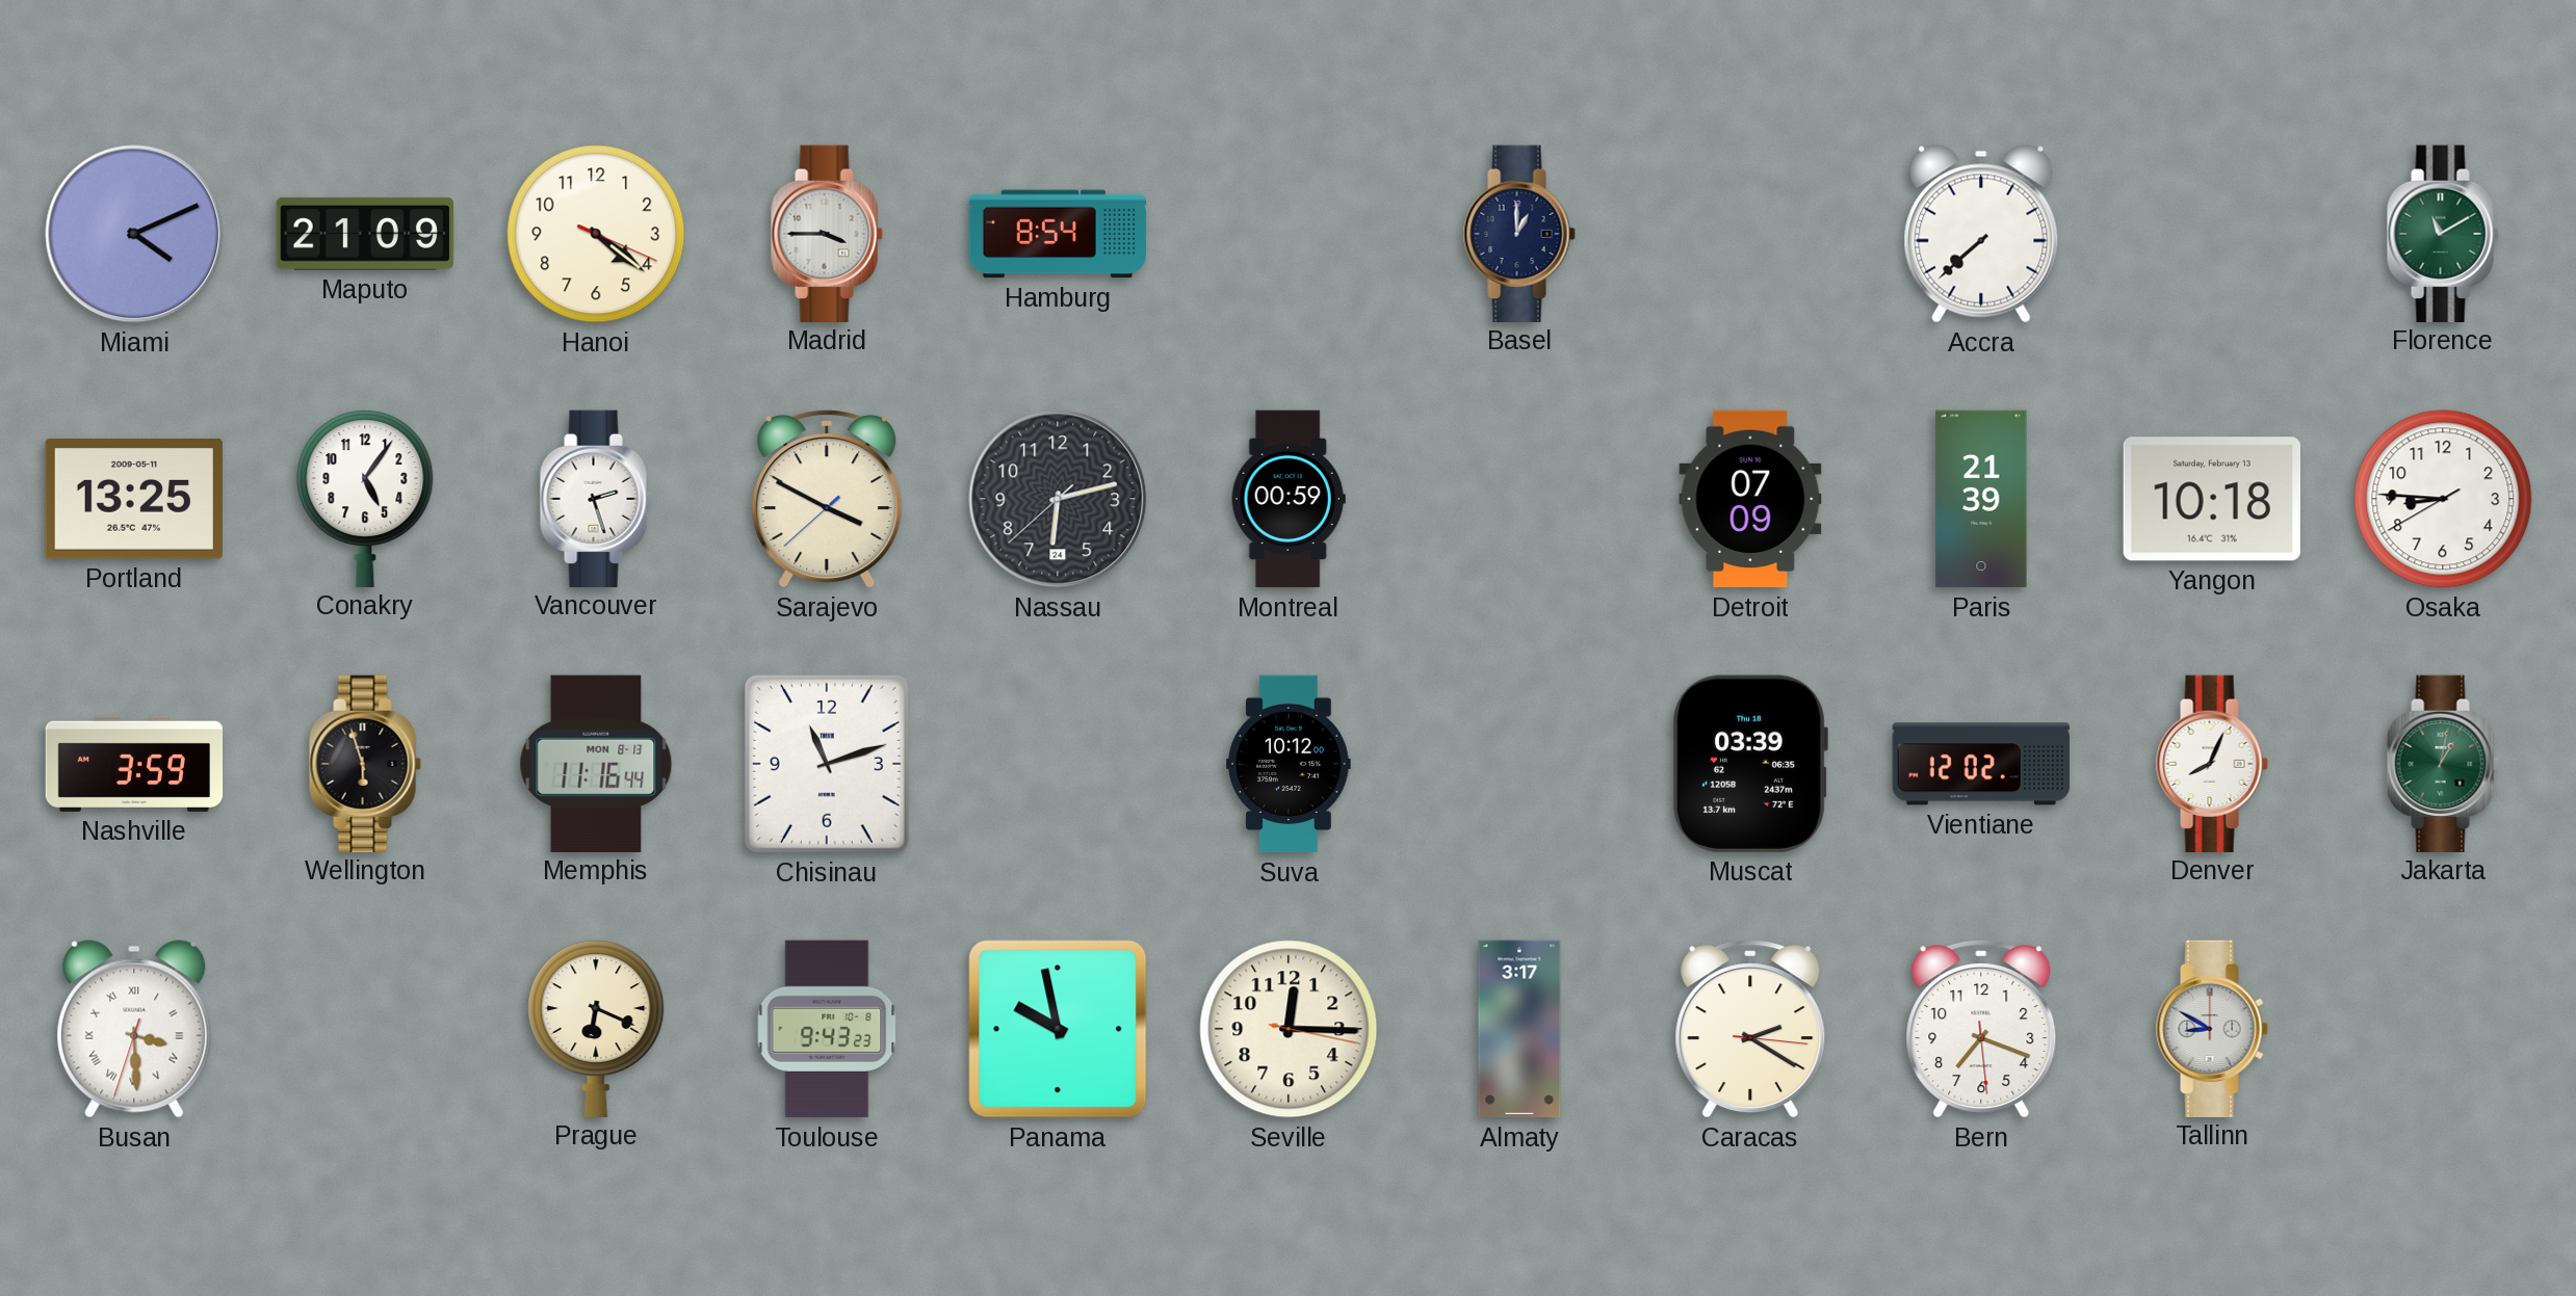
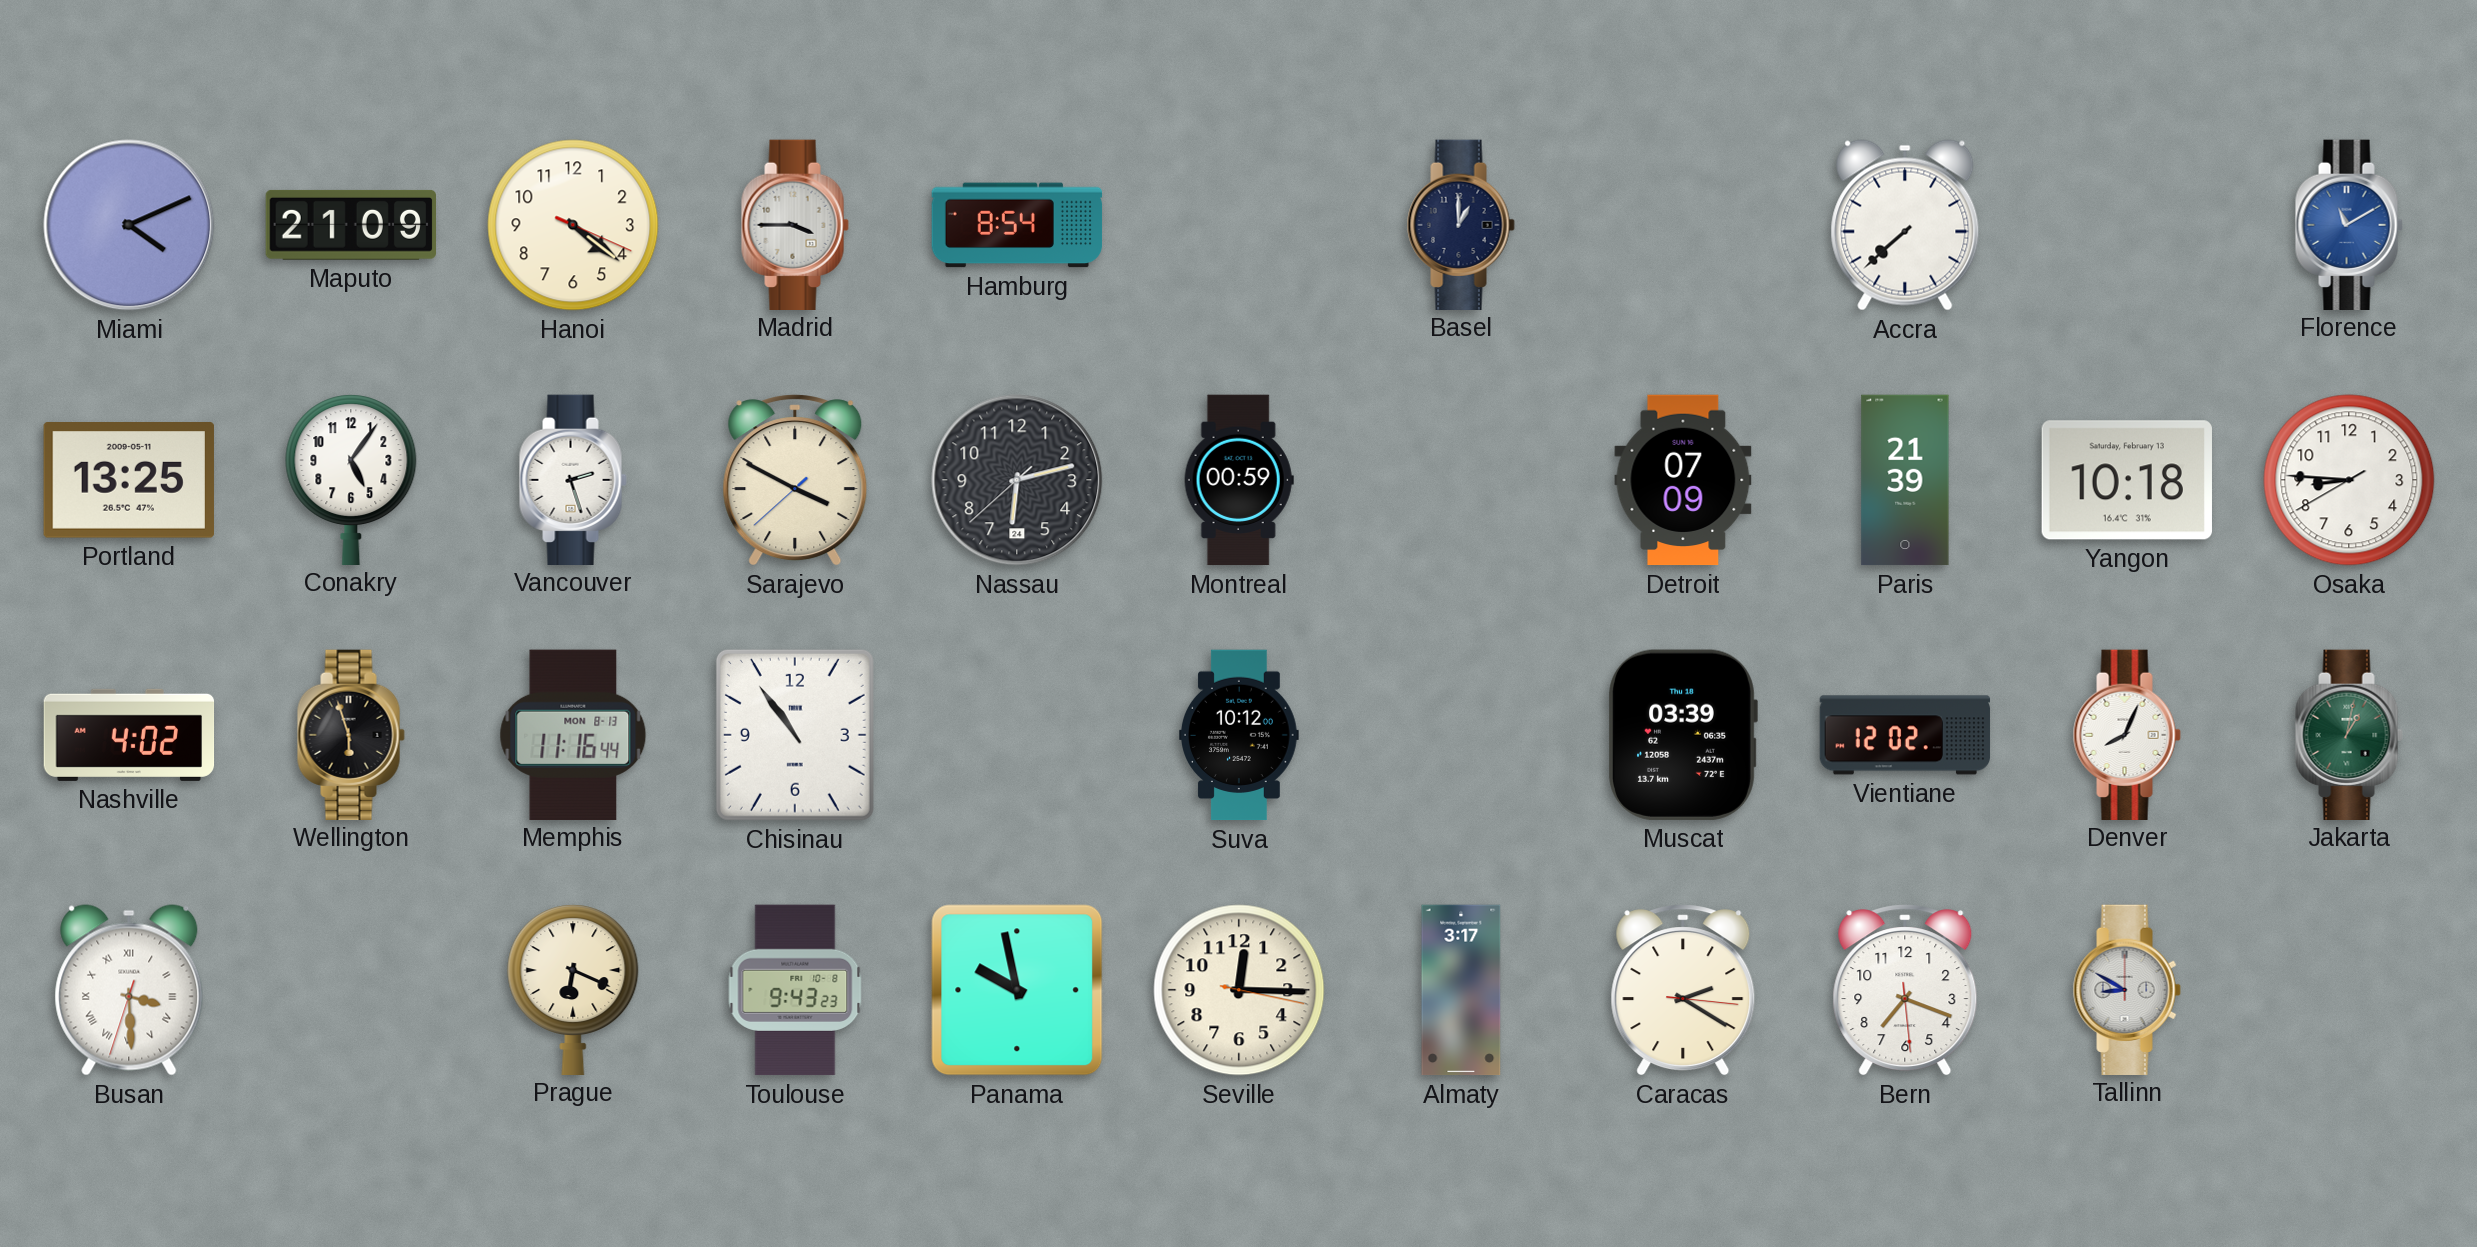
Florence dial: green -> blue (2349, 224)
Nashville: 3:59 -> 4:02 (129, 735)
Chisinau: 11:12 -> 10:54 (795, 735)
